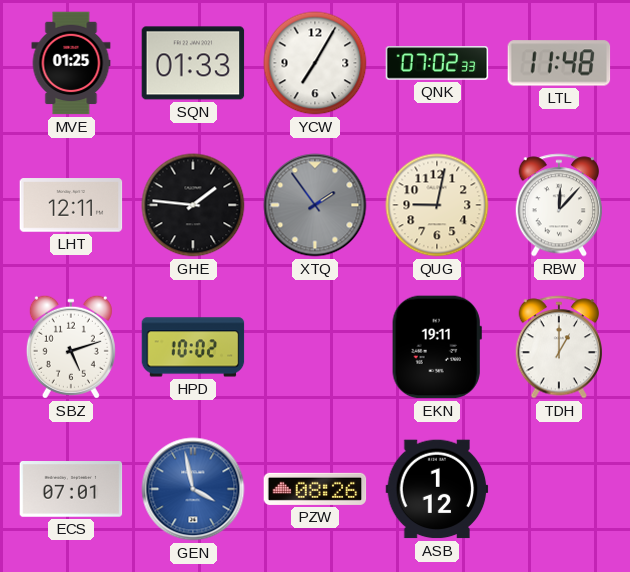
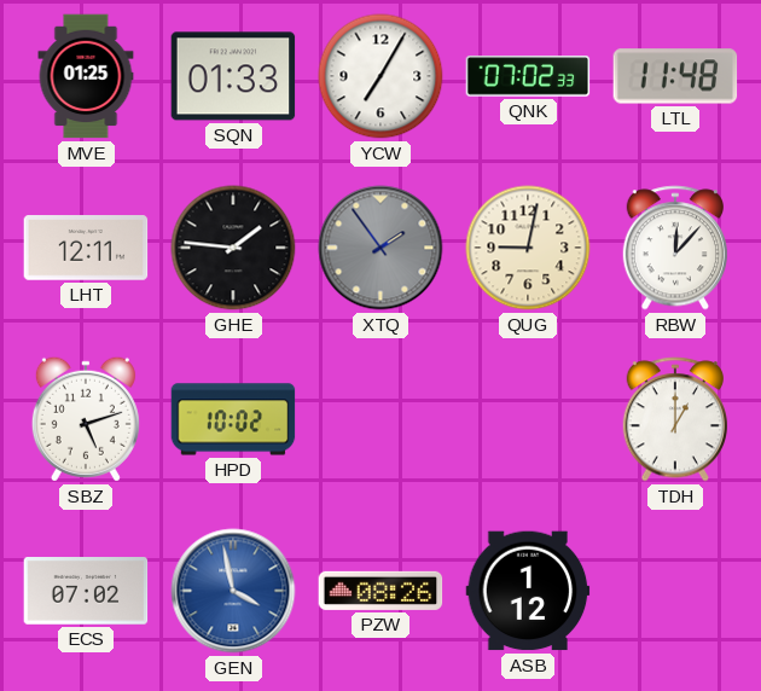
EKN: 19:11 -> none (437, 347)
ECS: 07:01 -> 07:02 (86, 592)
